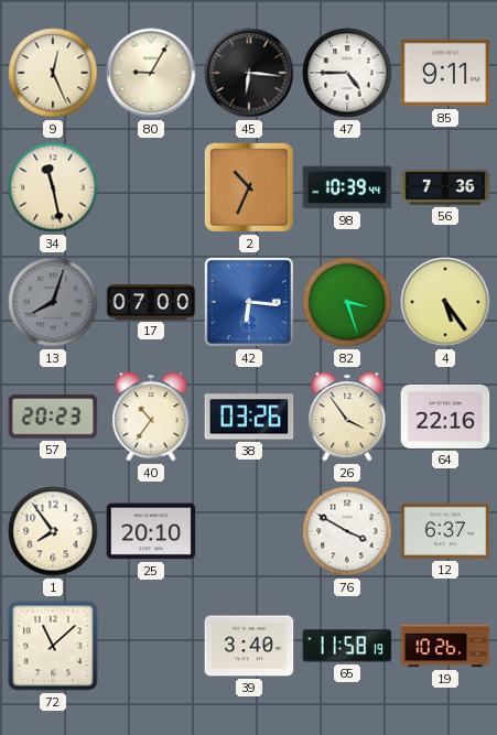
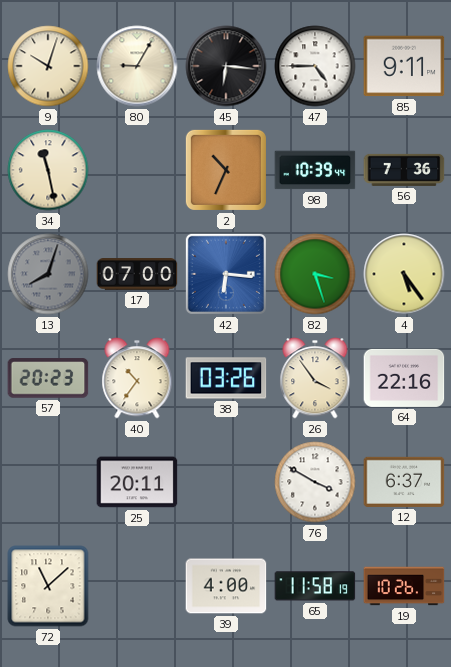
9: 12:26 -> 10:03 (48, 66)
1: 7:54 -> none (53, 531)
25: 20:10 -> 20:11 (137, 482)
39: 3:40 -> 4:00 (226, 586)
